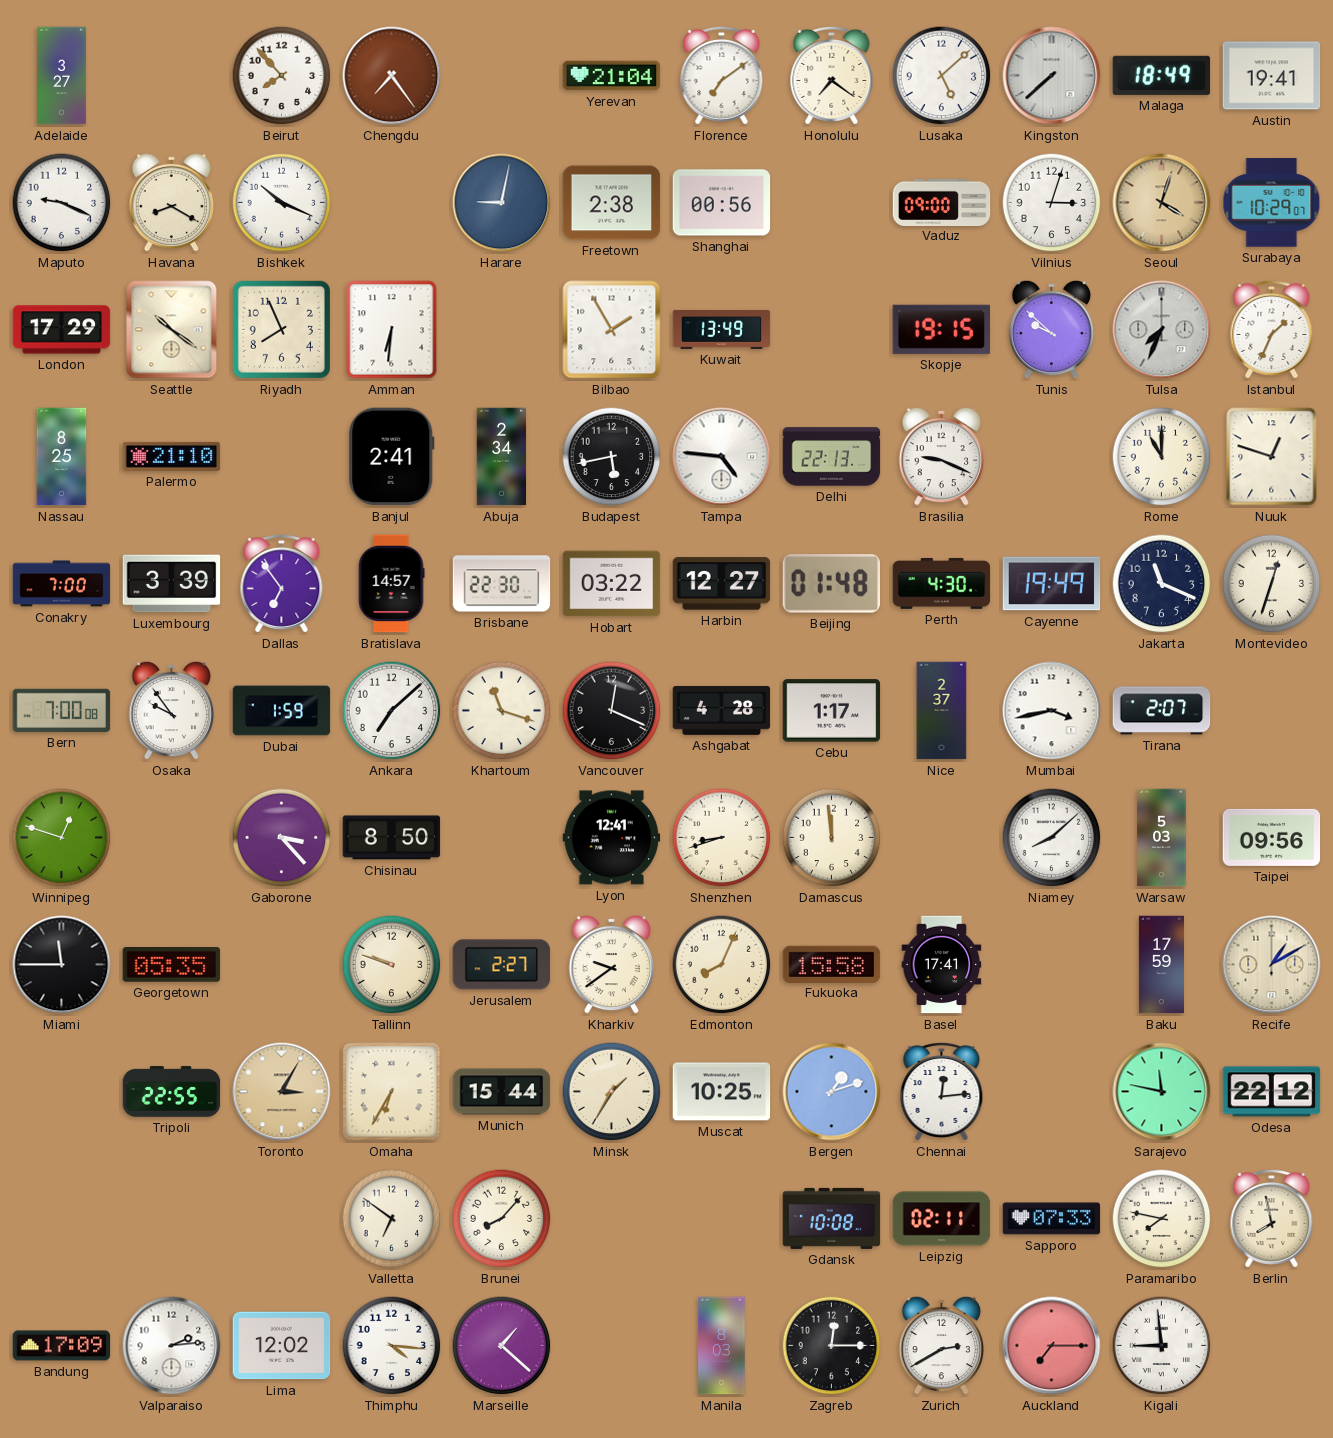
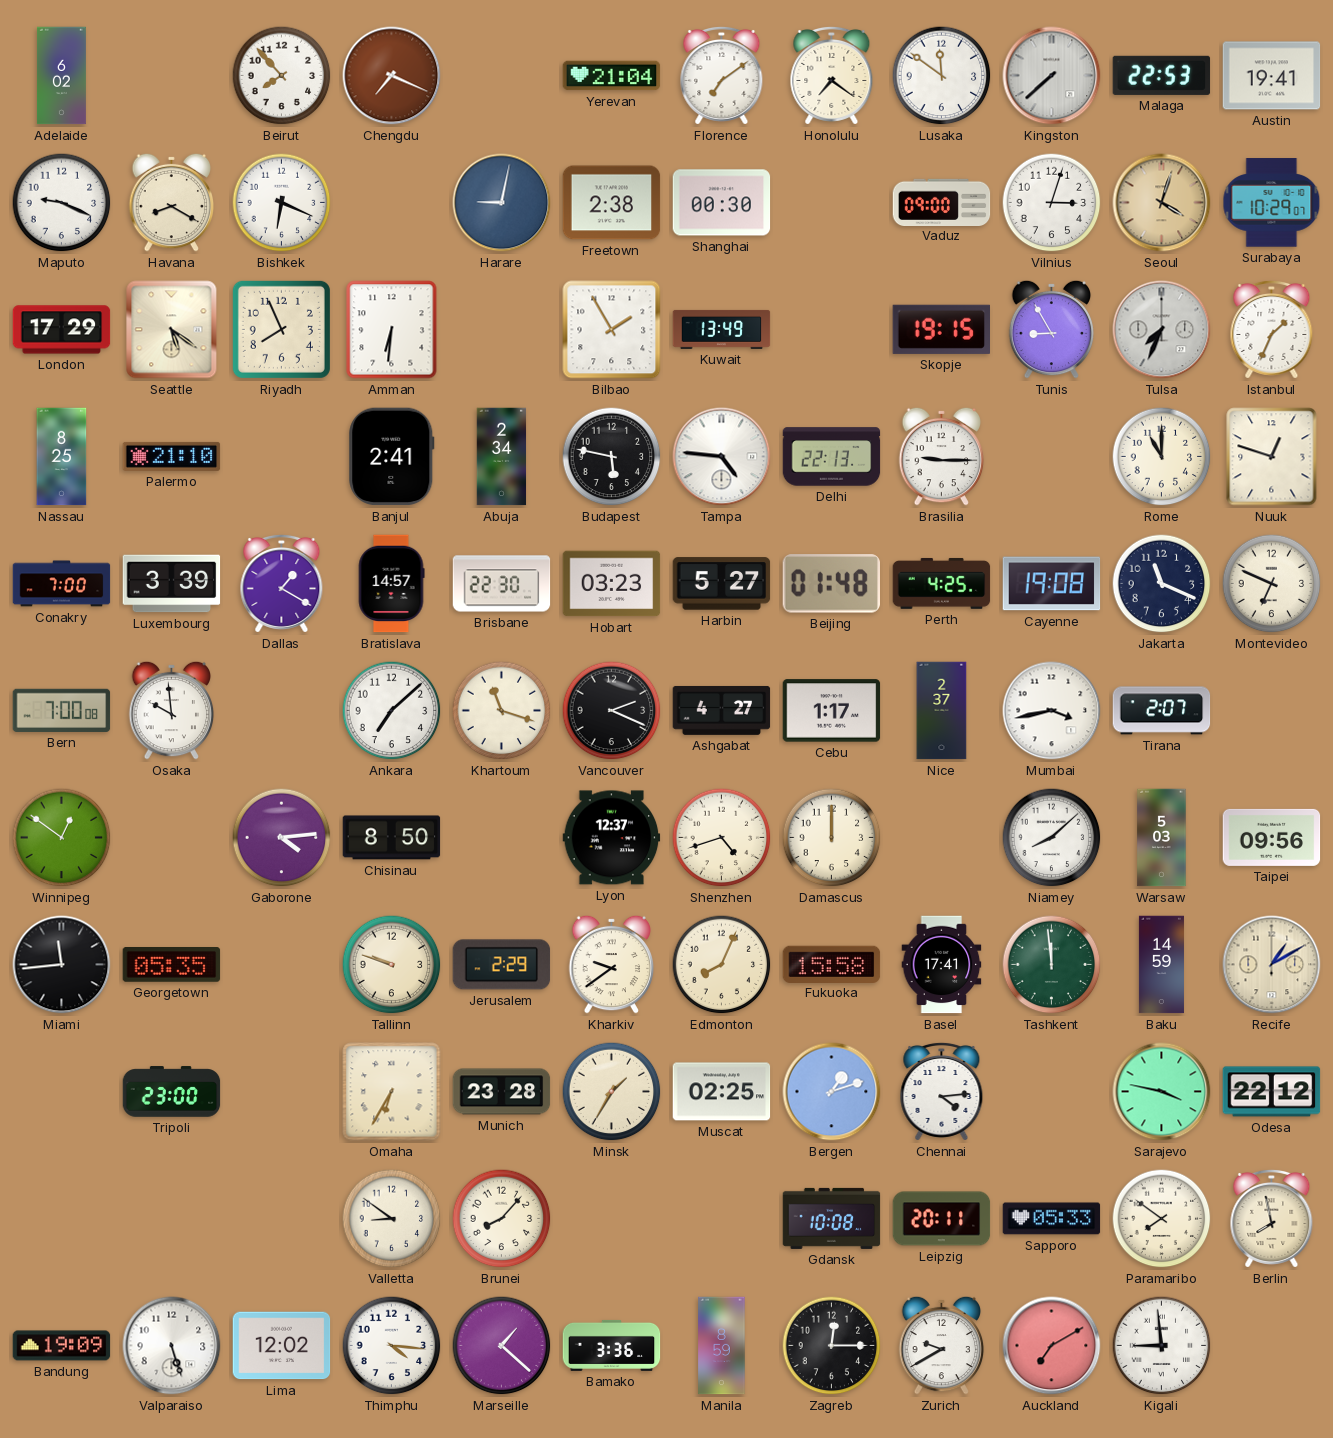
Adelaide: 3:27 -> 6:02 (61, 76)
Chengdu: 7:24 -> 7:19 (392, 76)
Lusaka: 5:08 -> 11:51 (942, 76)
Malaga: 18:49 -> 22:53 (1162, 75)
Bishkek: 10:19 -> 6:19 (282, 203)
Shanghai: 00:56 -> 00:30 (722, 203)
Seattle: 10:21 -> 5:21 (172, 330)
Tunis: 9:52 -> 8:55 (1052, 329)
Budapest: 5:43 -> 5:47 (612, 457)
Brasilia: 9:19 -> 9:15 (942, 456)
Dallas: 6:54 -> 1:20 (282, 583)
Hobart: 03:22 -> 03:23 (612, 584)
Harbin: 12:27 -> 5:27 (722, 584)
Perth: 4:30 -> 4:25 (942, 584)
Cayenne: 19:49 -> 19:08 (1052, 584)
Montevideo: 12:33 -> 6:49 (1272, 584)
Osaka: 9:54 -> 9:59 (172, 710)
Dubai: 1:59 -> none (282, 711)
Vancouver: 12:19 -> 2:19 (612, 711)
Ashgabat: 4:28 -> 4:27 (722, 710)
Winnipeg: 12:48 -> 12:51 (62, 838)
Gaborone: 3:23 -> 4:14 (282, 838)
Lyon: 12:41 -> 12:37 (612, 838)
Shenzhen: 8:42 -> 4:42 (722, 838)
Damascus: 11:59 -> 12:00 (832, 838)
Miami: 11:45 -> 11:44 (62, 965)
Jerusalem: 2:27 -> 2:29 (502, 965)
Tashkent: none -> 11:59 (1052, 965)
Baku: 17:59 -> 14:59 (1161, 965)
Tripoli: 22:55 -> 23:00 (172, 1092)
Toronto: 3:05 -> none (282, 1092)
Munich: 15:44 -> 23:28 (502, 1092)
Muscat: 10:25 -> 02:25 (722, 1092)
Chennai: 12:14 -> 4:14 (942, 1091)
Sarajevo: 11:47 -> 3:47 (1162, 1092)
Valletta: 6:51 -> 8:51 (392, 1219)
Leipzig: 02:11 -> 20:11 (942, 1219)
Sapporo: 07:33 -> 05:33 (1052, 1219)
Paramaribo: 7:47 -> 7:51 (1162, 1219)
Bandung: 17:09 -> 19:09 (62, 1346)
Valparaiso: 2:14 -> 5:27 (172, 1346)
Bamako: none -> 3:36 (612, 1345)
Manila: 8:03 -> 8:59 (722, 1346)
Zurich: 2:40 -> 9:40 (942, 1345)
Auckland: 7:15 -> 7:10 (1052, 1346)
